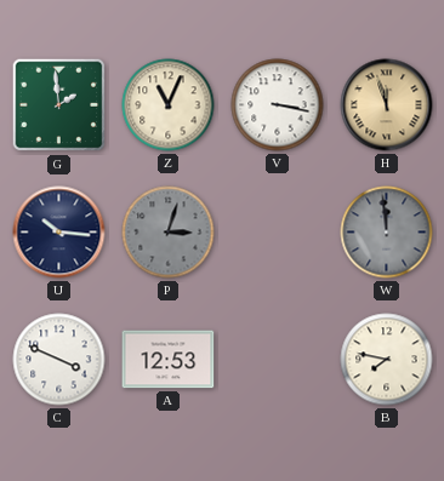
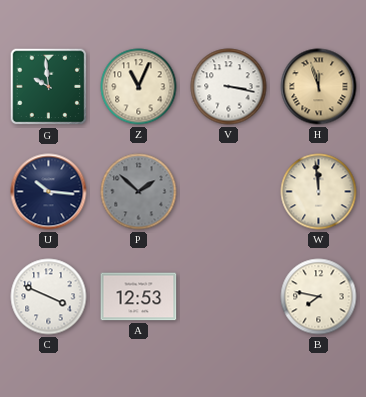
G: 1:59 -> 9:59 (49, 87)
P: 3:03 -> 1:52 (139, 192)
W dial: grey -> cream (319, 192)
